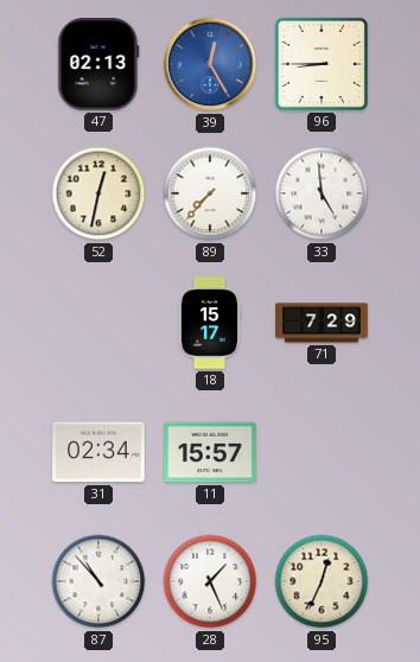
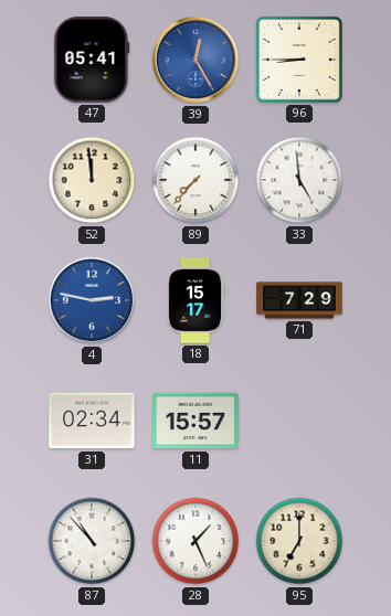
47: 02:13 -> 05:41 (92, 60)
52: 12:32 -> 11:59 (92, 180)
4: none -> 2:47 (92, 300)
95: 12:34 -> 7:00 (299, 541)
